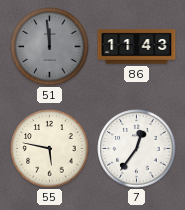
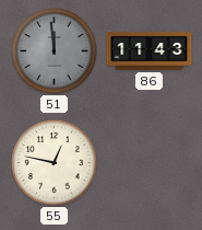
55: 5:47 -> 12:47 (55, 163)
7: 12:36 -> none (137, 149)
